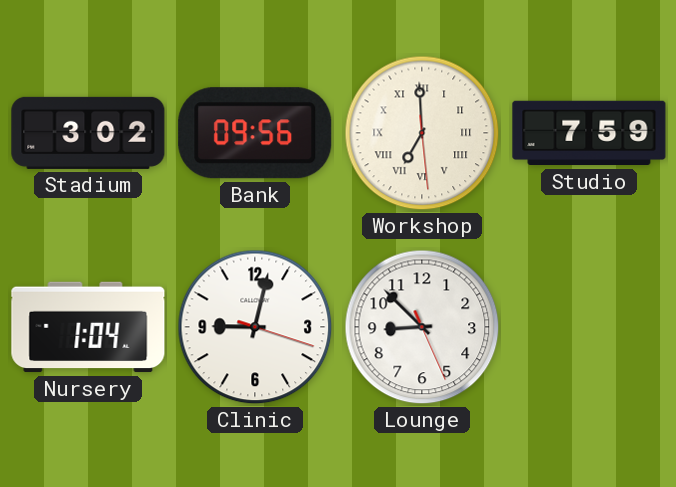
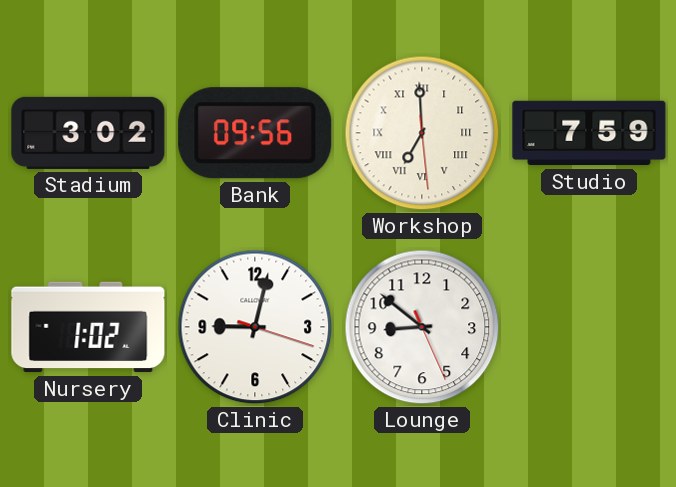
Nursery: 1:04 -> 1:02 (88, 327)
Lounge: 8:52 -> 8:51 (422, 327)
